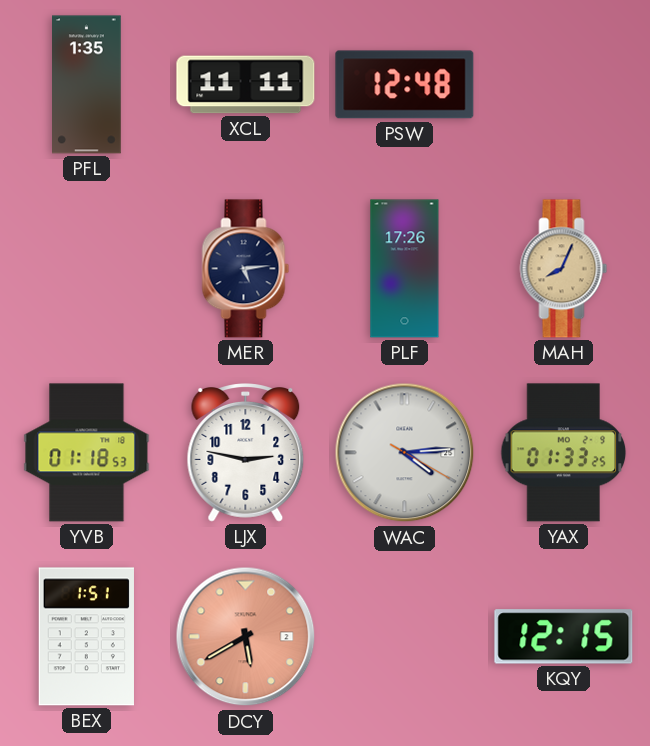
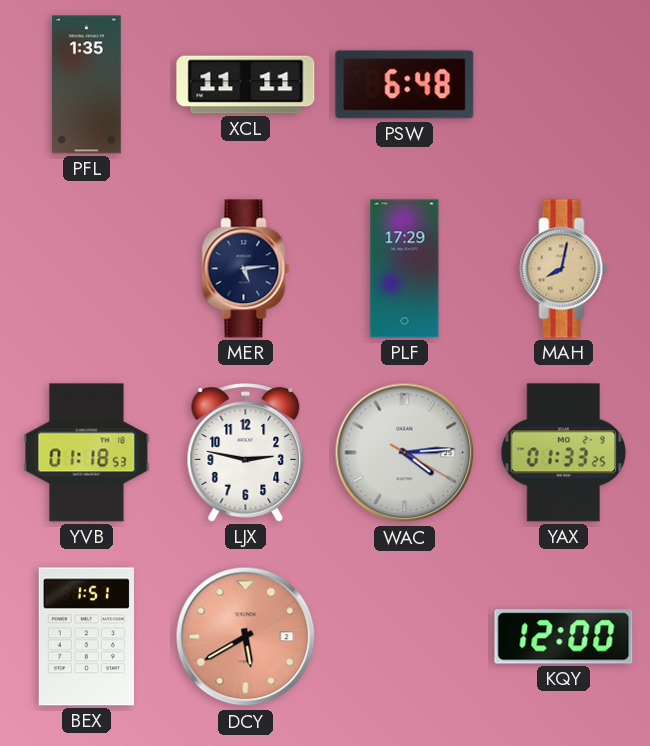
PSW: 12:48 -> 6:48 (405, 85)
PLF: 17:26 -> 17:29 (405, 269)
MAH: 8:04 -> 8:02 (564, 269)
KQY: 12:15 -> 12:00 (564, 637)
